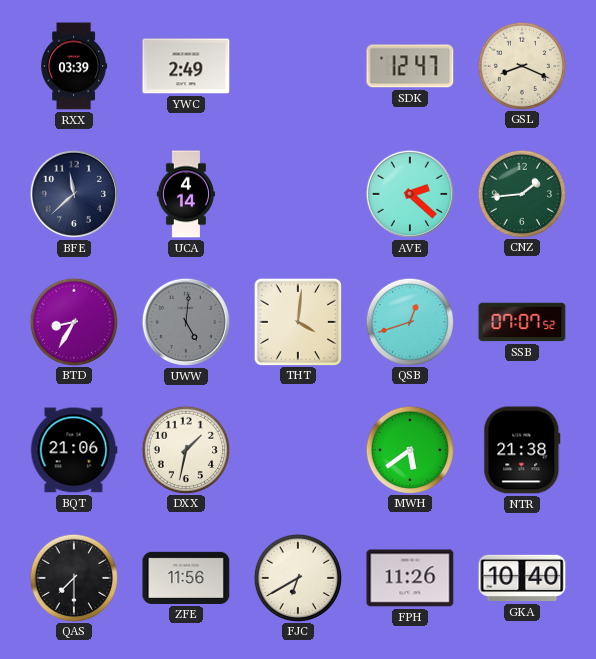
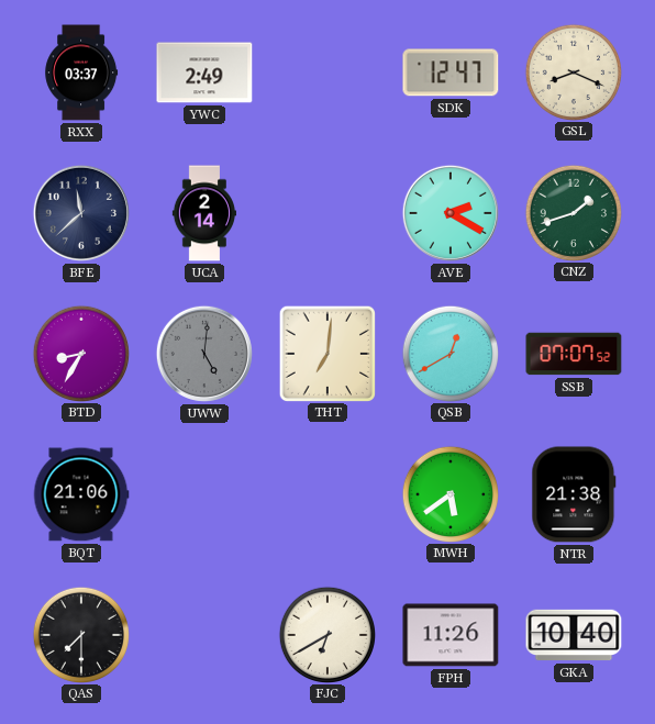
RXX: 03:39 -> 03:37 (81, 73)
UCA: 4:14 -> 2:14 (203, 213)
AVE: 2:22 -> 2:20 (451, 213)
CNZ: 1:44 -> 1:42 (573, 212)
THT: 4:01 -> 7:01 (326, 353)
QSB: 12:42 -> 12:40 (449, 353)
DXX: 1:32 -> none (185, 449)
ZFE: 11:56 -> none (186, 578)
